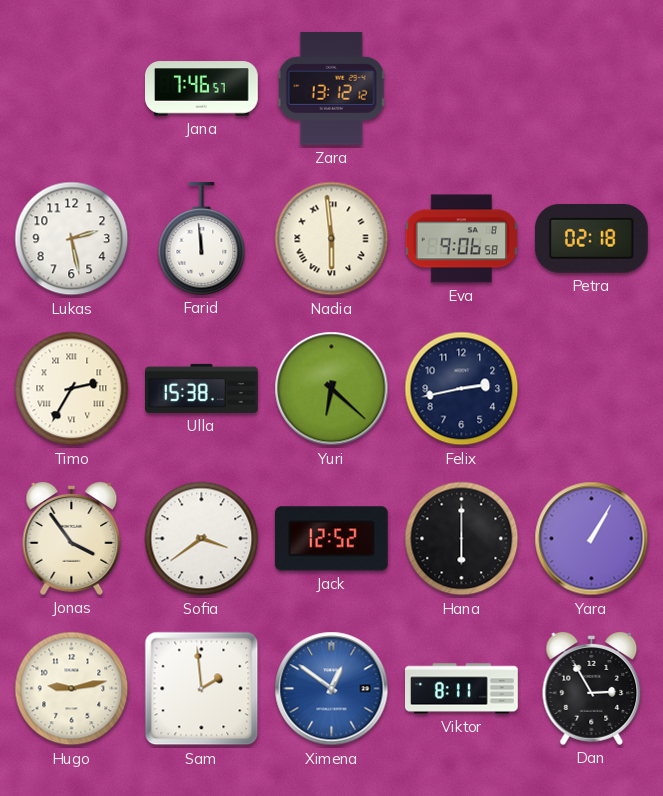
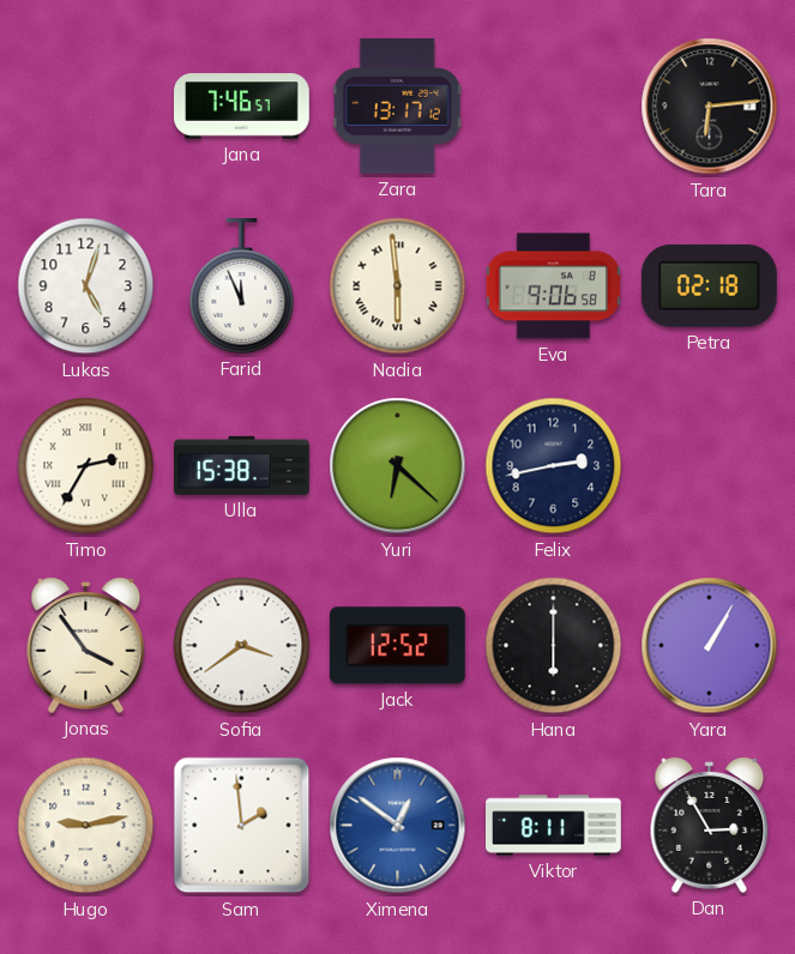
Zara: 13:12 -> 13:17 (397, 105)
Tara: none -> 6:14 (710, 107)
Lukas: 2:28 -> 5:03 (86, 286)
Farid: 11:59 -> 11:56 (242, 286)
